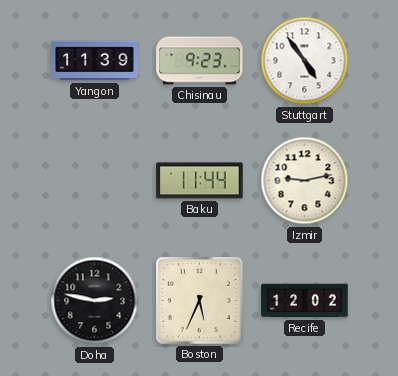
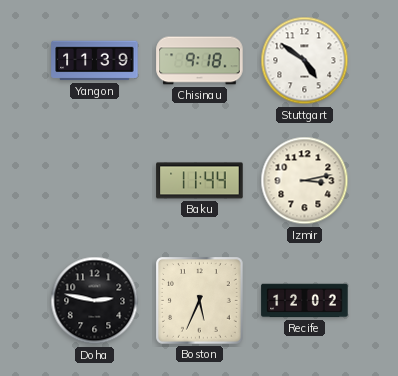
Chisinau: 9:23 -> 9:18 (200, 61)
Stuttgart: 4:54 -> 4:51 (305, 61)
Izmir: 9:13 -> 3:13 (305, 181)
